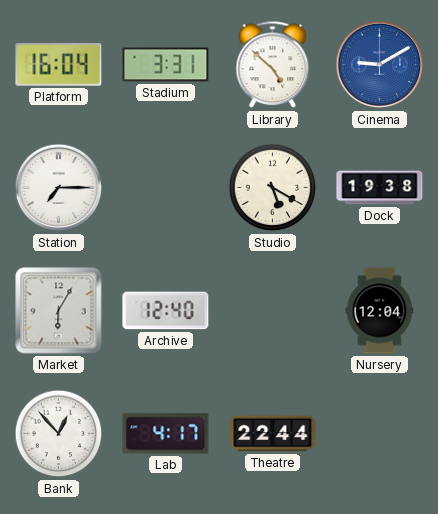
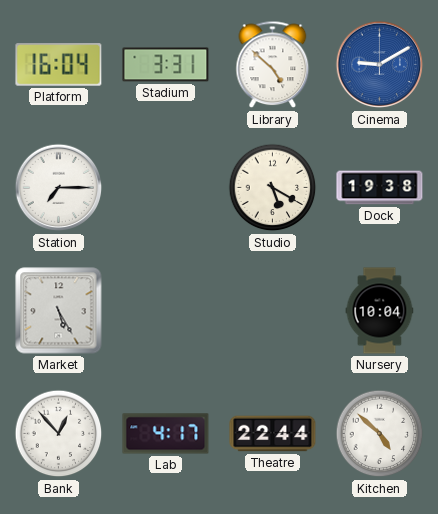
Market: 6:05 -> 5:25 (59, 311)
Archive: 12:40 -> none (166, 311)
Nursery: 12:04 -> 10:04 (380, 311)
Kitchen: none -> 4:52 (380, 434)
